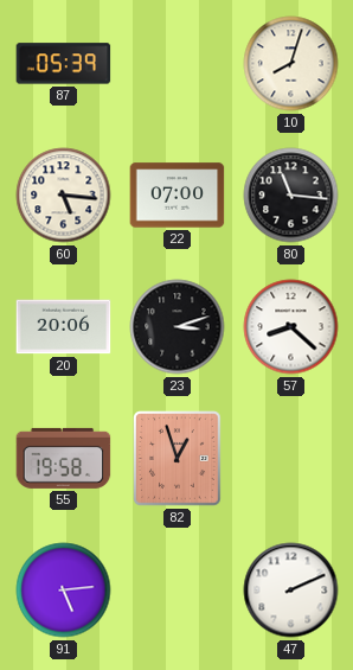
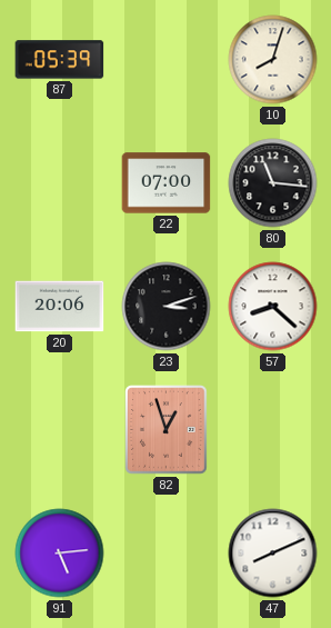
60: 5:16 -> none (64, 196)
55: 19:58 -> none (64, 458)
47: 2:11 -> 8:11 (273, 554)
